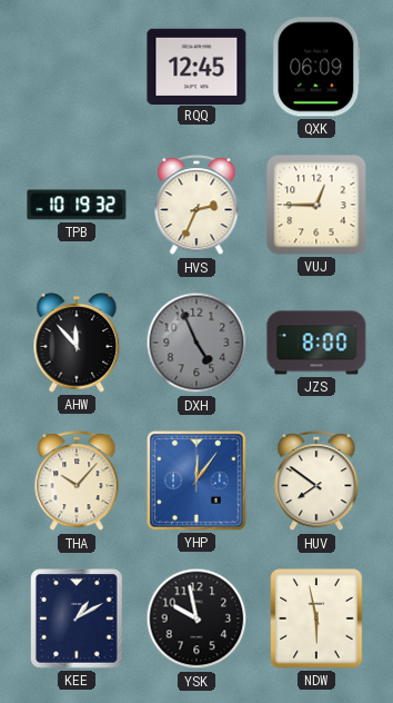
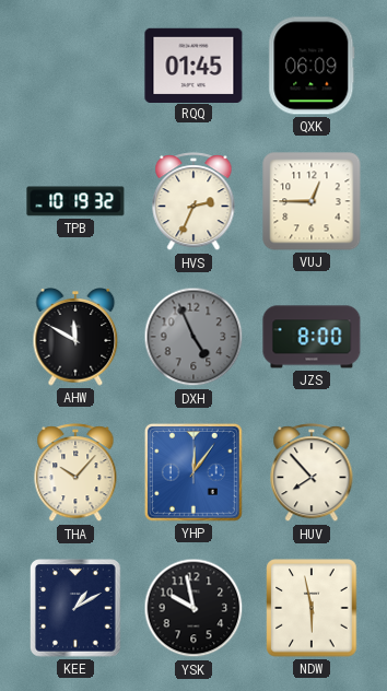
RQQ: 12:45 -> 01:45 (193, 65)
AHW: 11:53 -> 11:50 (75, 337)
HUV: 7:51 -> 7:53 (312, 473)
